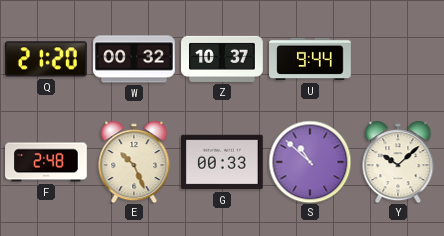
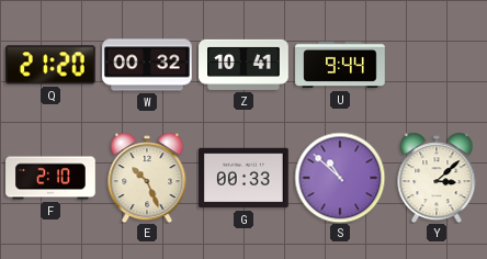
Z: 10:37 -> 10:41 (243, 65)
F: 2:48 -> 2:10 (50, 178)
Y: 10:08 -> 3:08 (437, 178)
